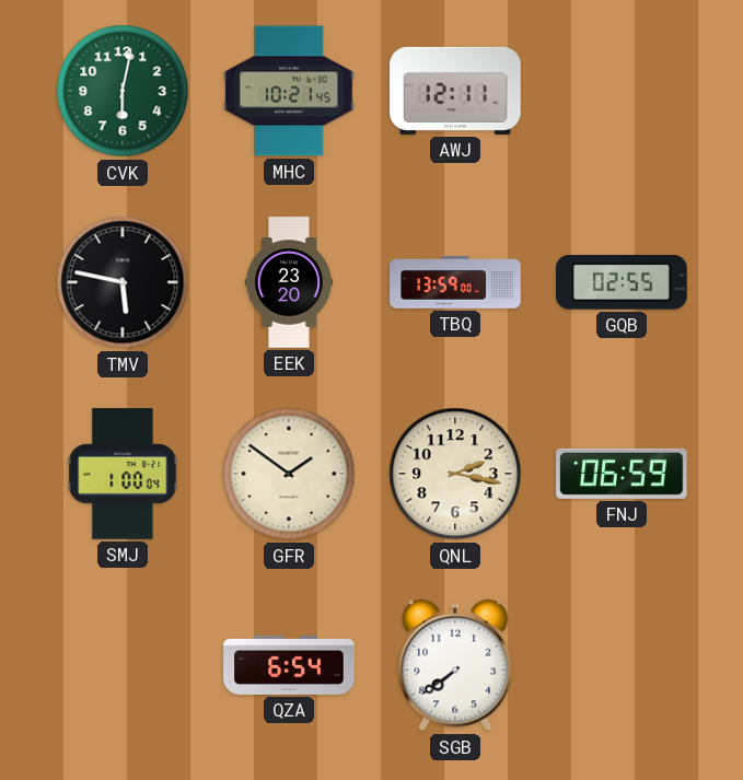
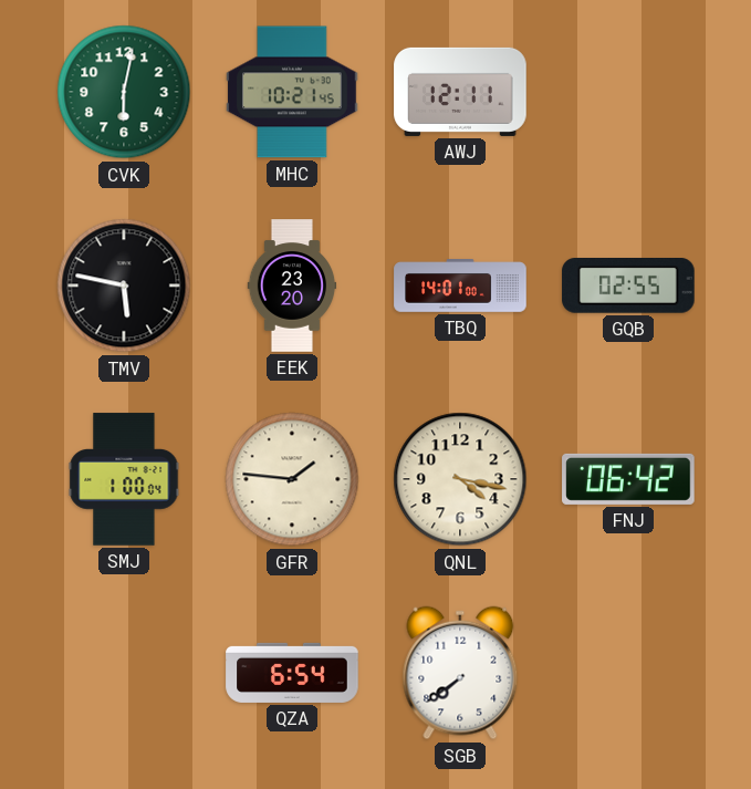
TBQ: 13:59 -> 14:01 (460, 286)
GFR: 1:51 -> 1:46 (292, 479)
QNL: 2:17 -> 4:17 (460, 479)
FNJ: 06:59 -> 06:42 (628, 479)
